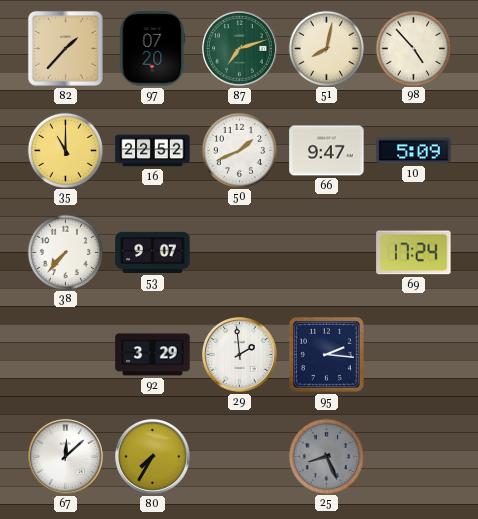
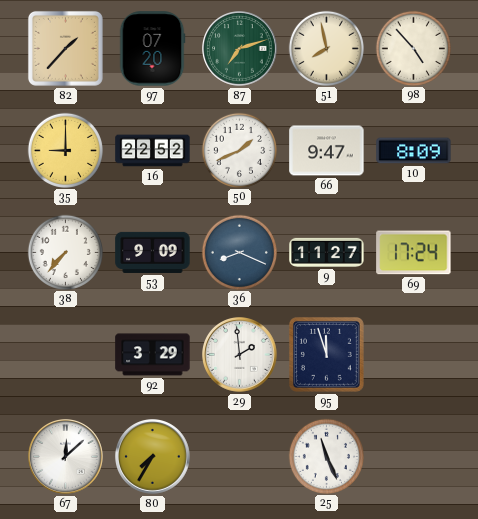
51: 8:02 -> 7:58 (326, 48)
35: 11:00 -> 9:00 (65, 150)
10: 5:09 -> 8:09 (414, 151)
53: 9:07 -> 9:09 (153, 252)
36: none -> 8:19 (239, 252)
9: none -> 11:27 (327, 252)
95: 2:16 -> 11:57 (326, 354)
25: 8:26 -> 11:26 (326, 456)
25 dial: grey -> white (326, 456)
